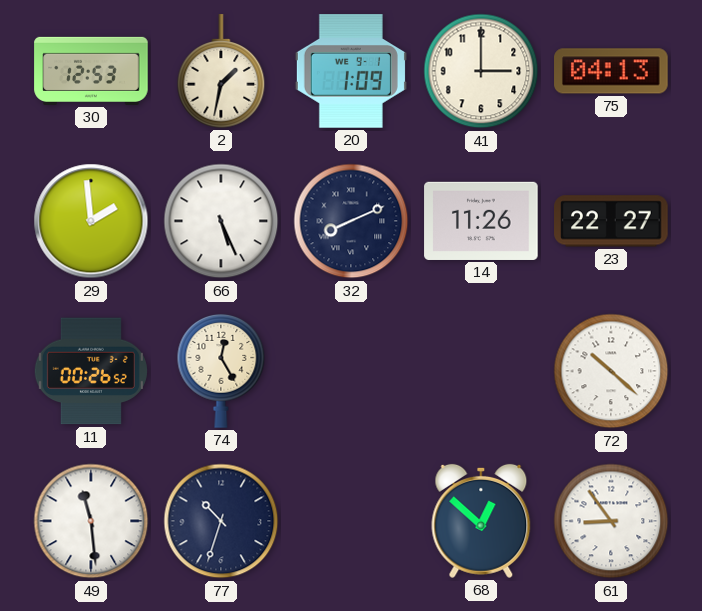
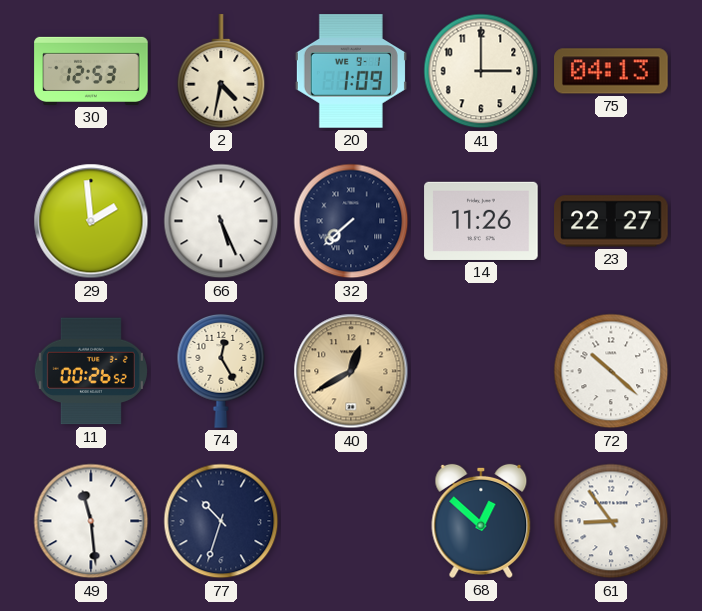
2: 1:32 -> 4:32 (221, 71)
32: 8:11 -> 7:38 (351, 221)
40: none -> 12:40 (351, 371)
